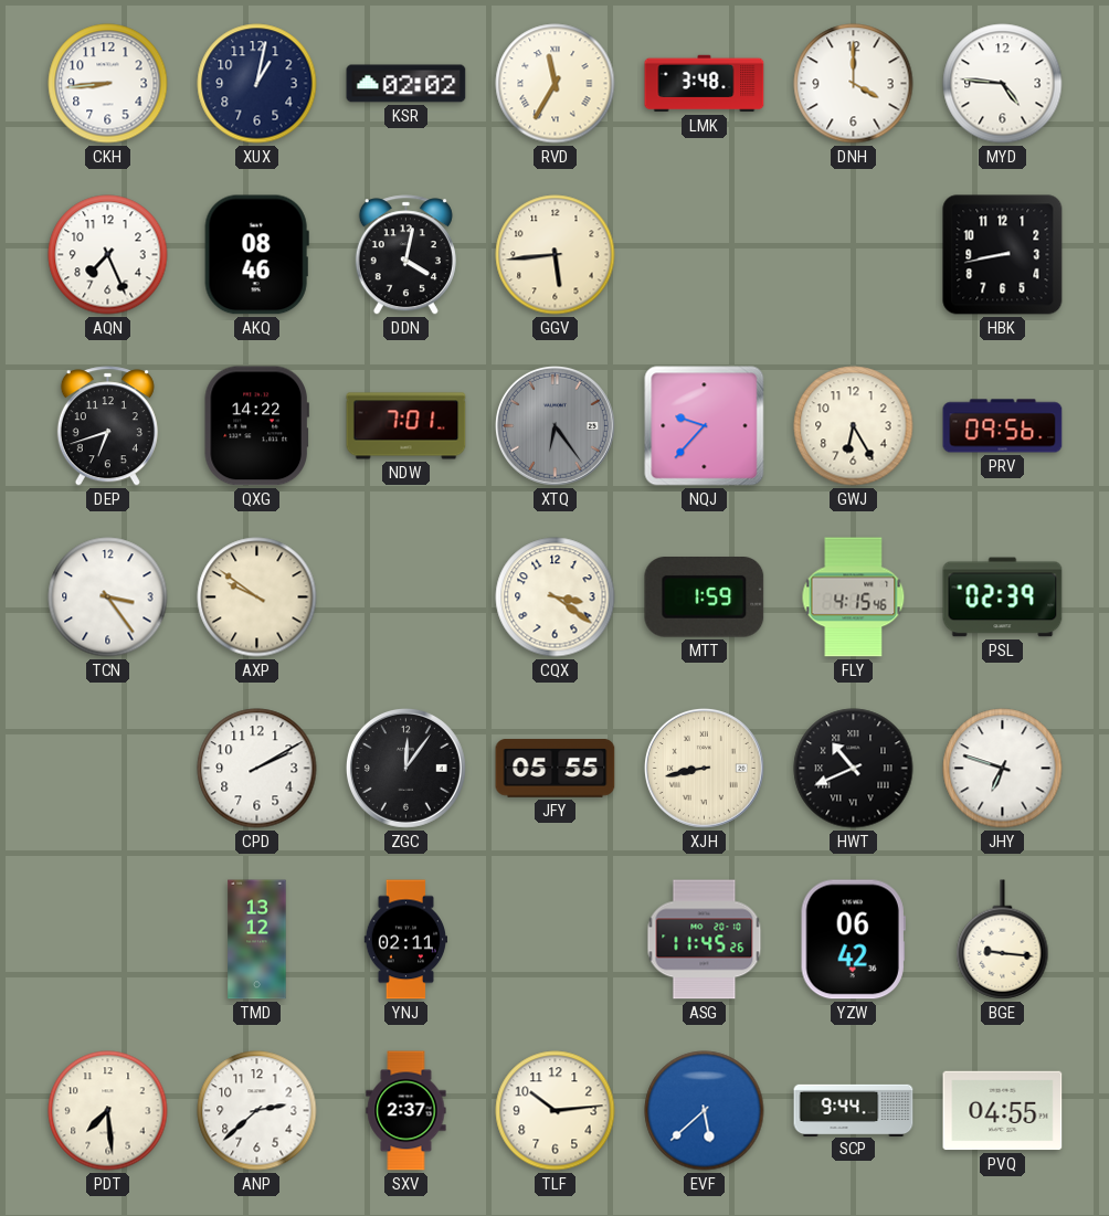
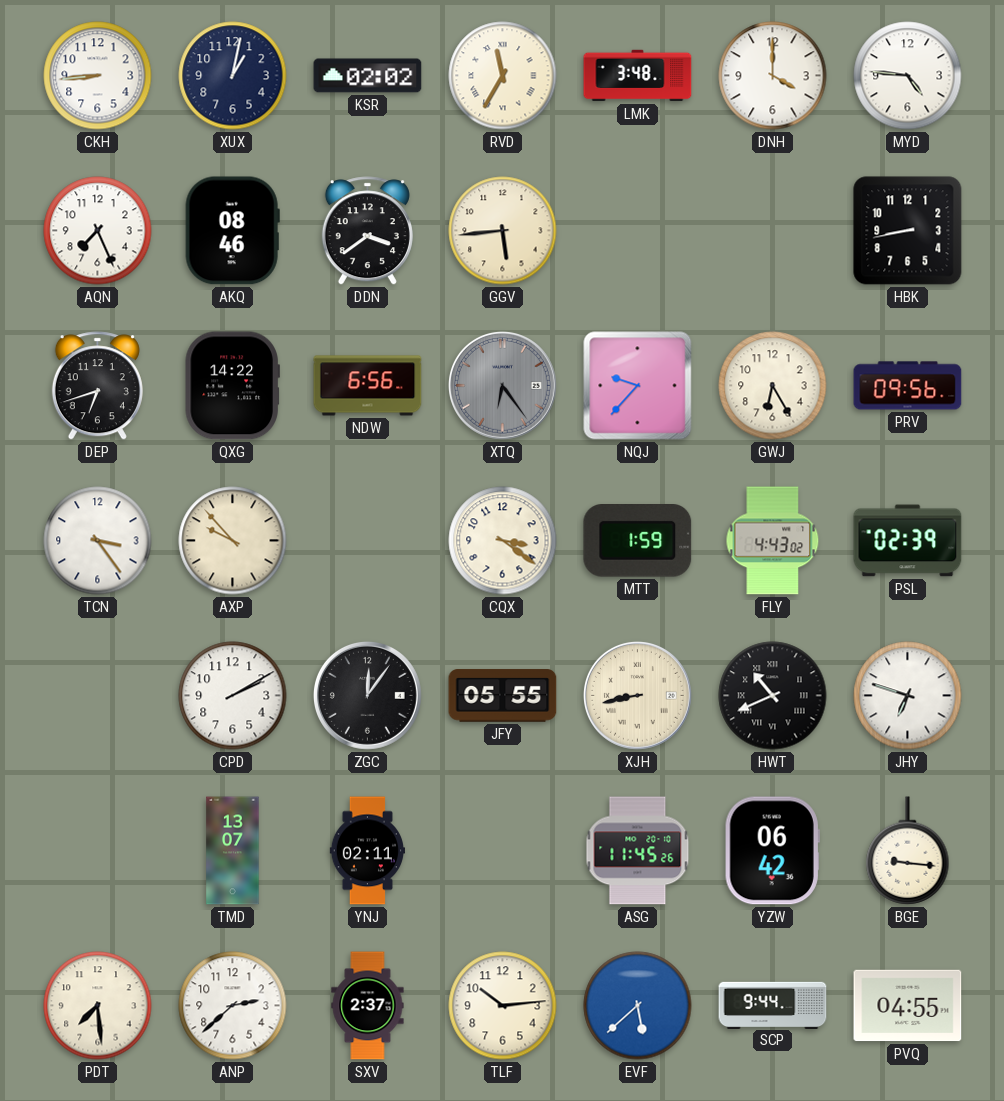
DDN: 4:02 -> 3:39 (367, 231)
NDW: 7:01 -> 6:56 (368, 386)
AXP: 9:51 -> 9:53 (233, 541)
FLY: 4:15 -> 4:43 (773, 541)
TMD: 13:12 -> 13:07 (233, 851)
